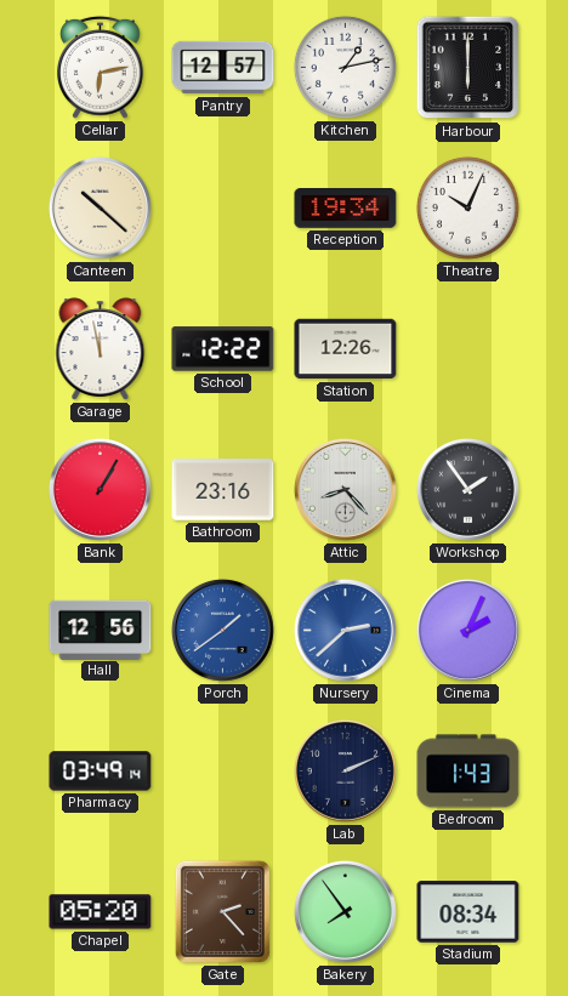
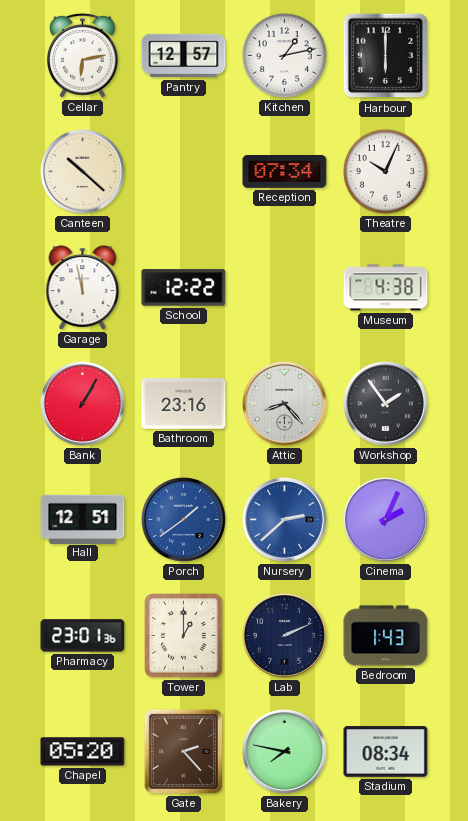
Reception: 19:34 -> 07:34 (285, 172)
Station: 12:26 -> none (346, 349)
Museum: none -> 4:38 (386, 288)
Hall: 12:56 -> 12:51 (83, 519)
Pharmacy: 03:49 -> 23:01 (83, 636)
Tower: none -> 1:00 (184, 636)
Bakery: 7:54 -> 7:47 (284, 751)
